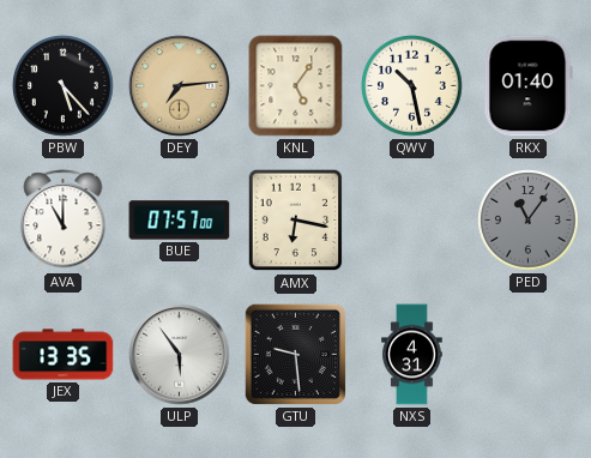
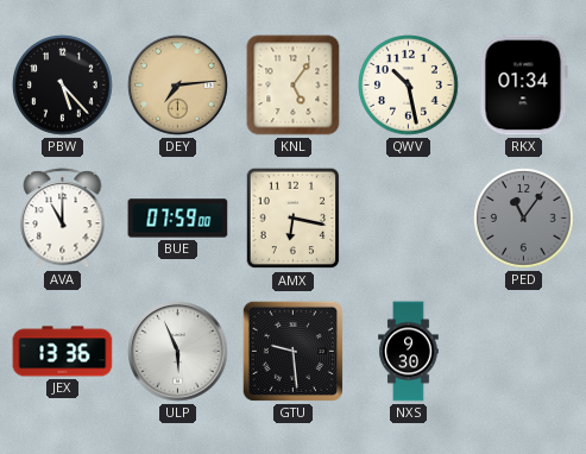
RKX: 01:40 -> 01:34 (523, 86)
BUE: 07:57 -> 07:59 (178, 219)
JEX: 13:35 -> 13:36 (63, 352)
ULP: 5:54 -> 5:56 (178, 352)
NXS: 4:31 -> 9:30 (409, 352)
